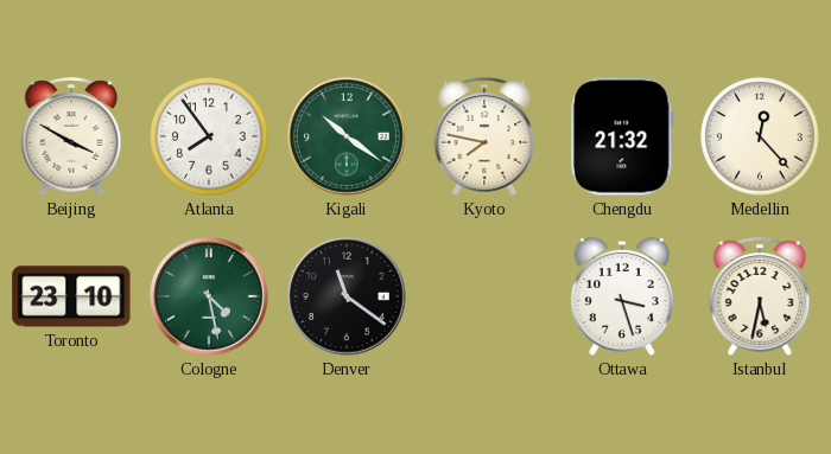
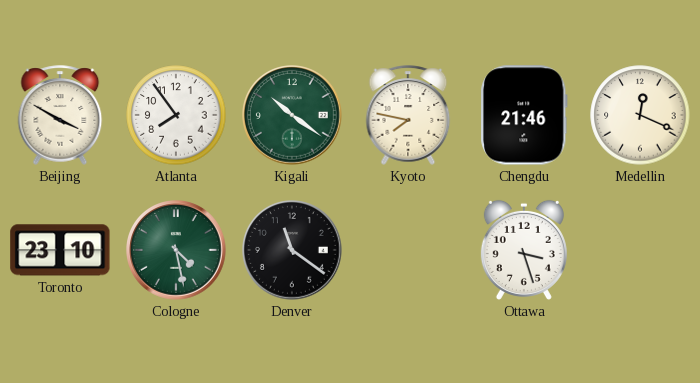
Chengdu: 21:32 -> 21:46 (525, 115)
Medellin: 12:23 -> 12:19 (640, 115)
Istanbul: 5:32 -> none (760, 296)
